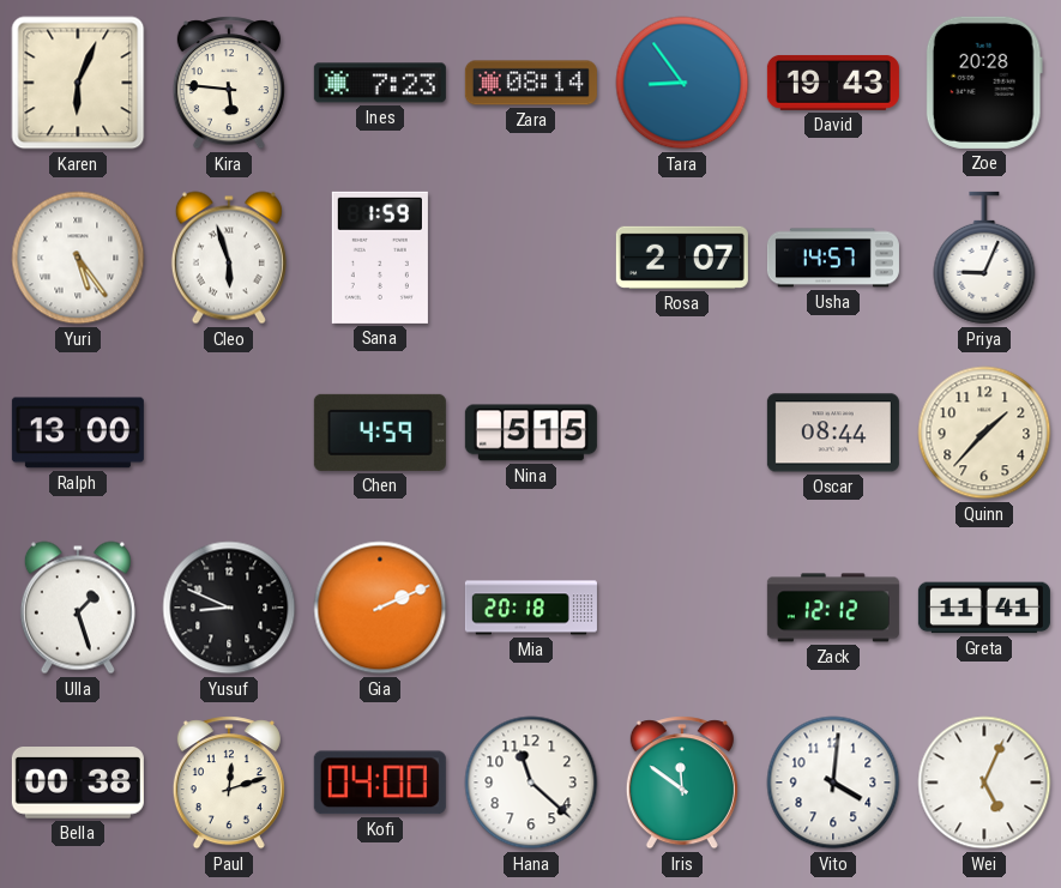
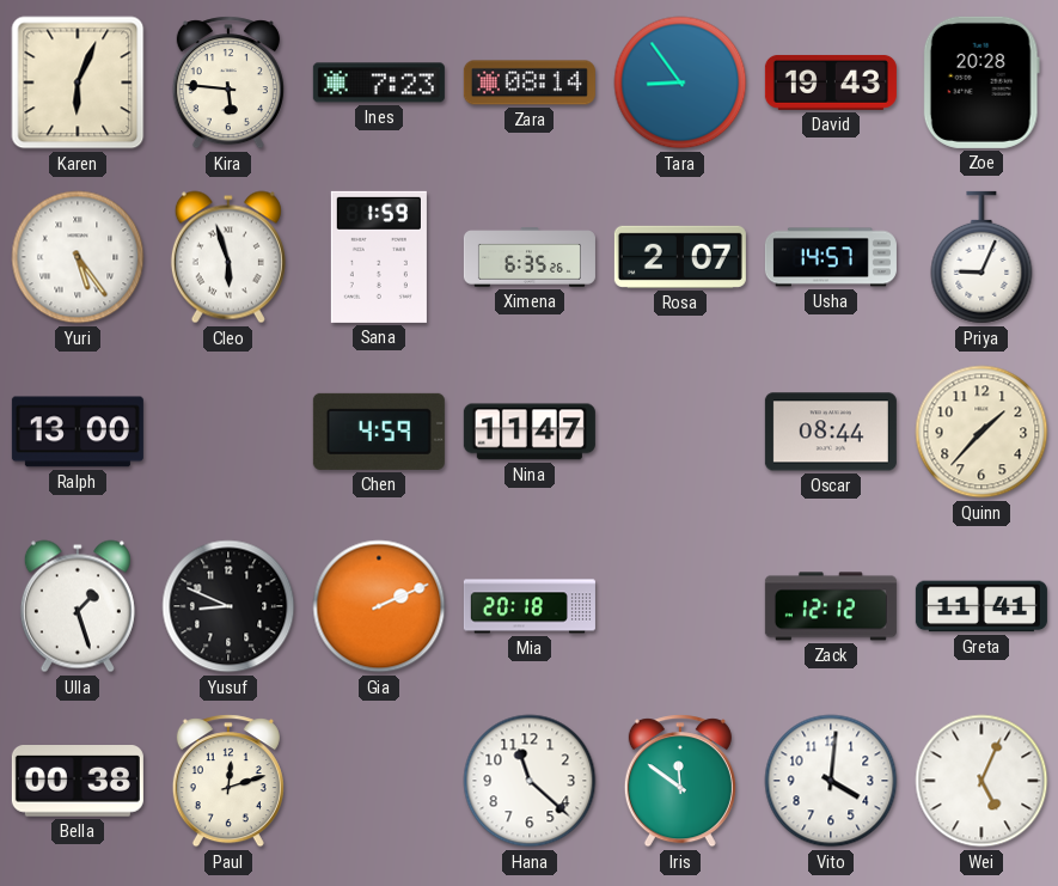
Ximena: none -> 6:35 (530, 257)
Nina: 5:15 -> 11:47 (530, 432)
Kofi: 04:00 -> none (380, 783)
